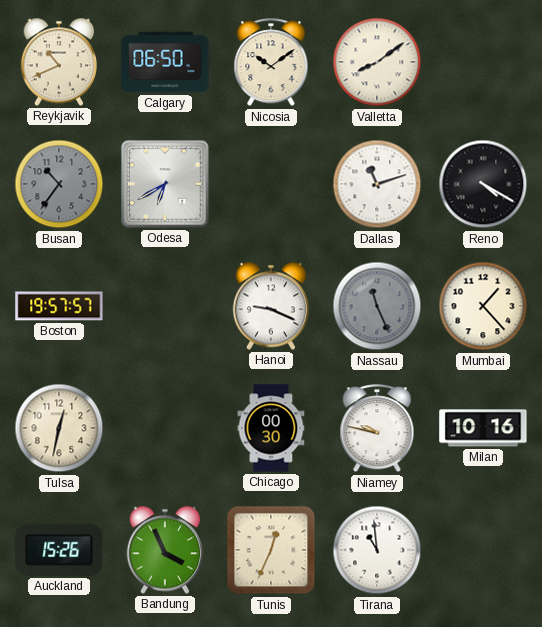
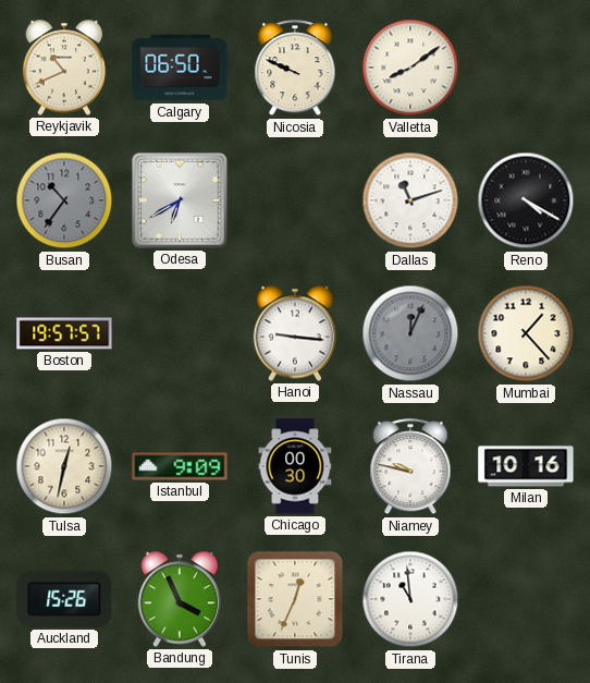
Nicosia: 10:09 -> 9:49 (295, 69)
Hanoi: 9:19 -> 9:16 (295, 333)
Nassau: 11:26 -> 12:04 (410, 333)
Istanbul: none -> 9:09 (180, 466)
